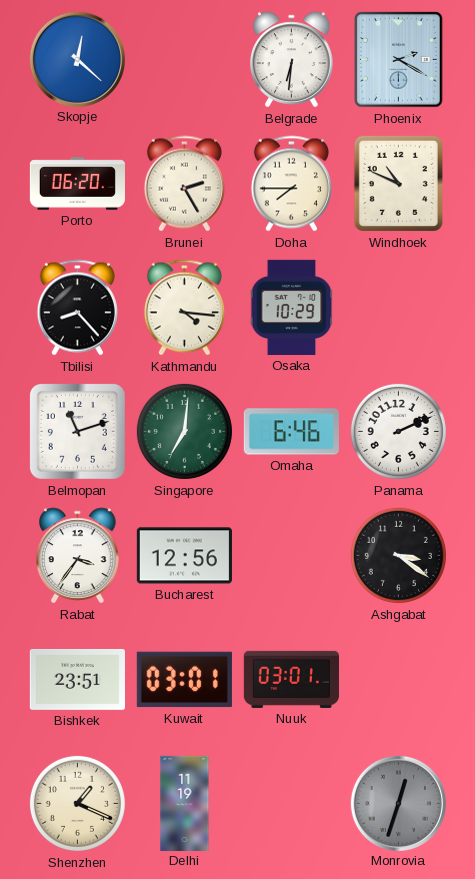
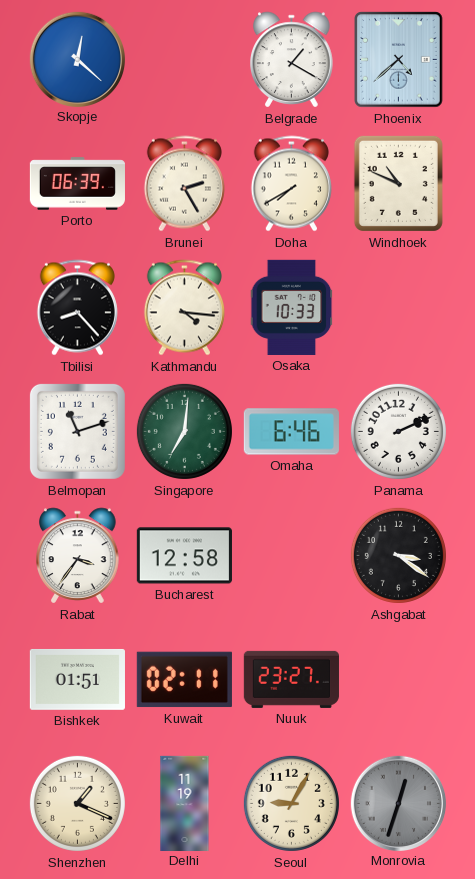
Belgrade: 6:31 -> 1:20 (292, 60)
Phoenix: 2:20 -> 4:38 (399, 60)
Porto: 06:20 -> 06:39 (77, 184)
Doha: 7:45 -> 7:40 (291, 184)
Osaka: 10:29 -> 10:33 (292, 307)
Bucharest: 12:56 -> 12:58 (184, 556)
Bishkek: 23:51 -> 01:51 (77, 679)
Kuwait: 03:01 -> 02:11 (184, 680)
Nuuk: 03:01 -> 23:27 (291, 679)
Seoul: none -> 9:05 (291, 803)
